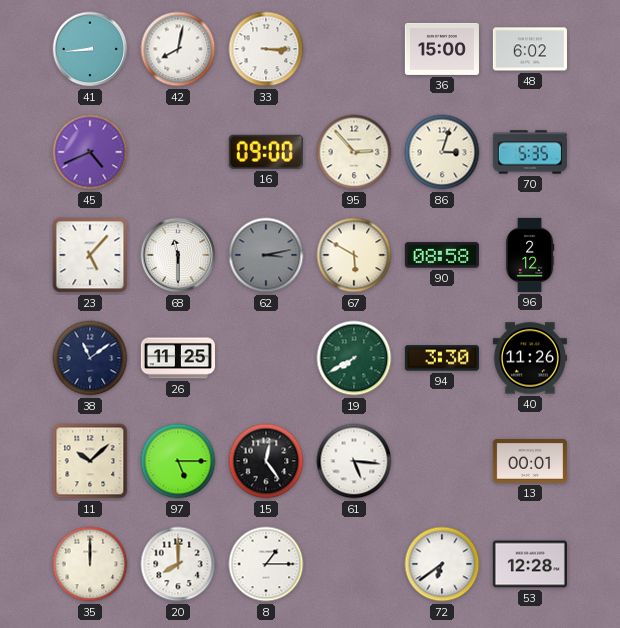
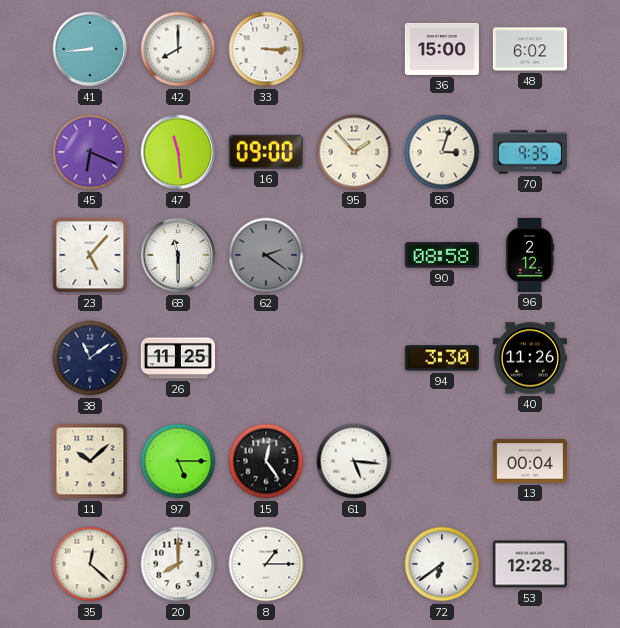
42: 8:02 -> 8:00 (178, 49)
45: 4:41 -> 6:19 (90, 152)
47: none -> 11:29 (178, 152)
95: 2:53 -> 1:53 (354, 152)
70: 5:35 -> 9:35 (530, 152)
62: 3:13 -> 2:21 (266, 255)
67: 5:50 -> none (354, 255)
19: 7:40 -> none (354, 358)
13: 00:01 -> 00:04 (530, 462)
35: 12:00 -> 12:22 (90, 564)
